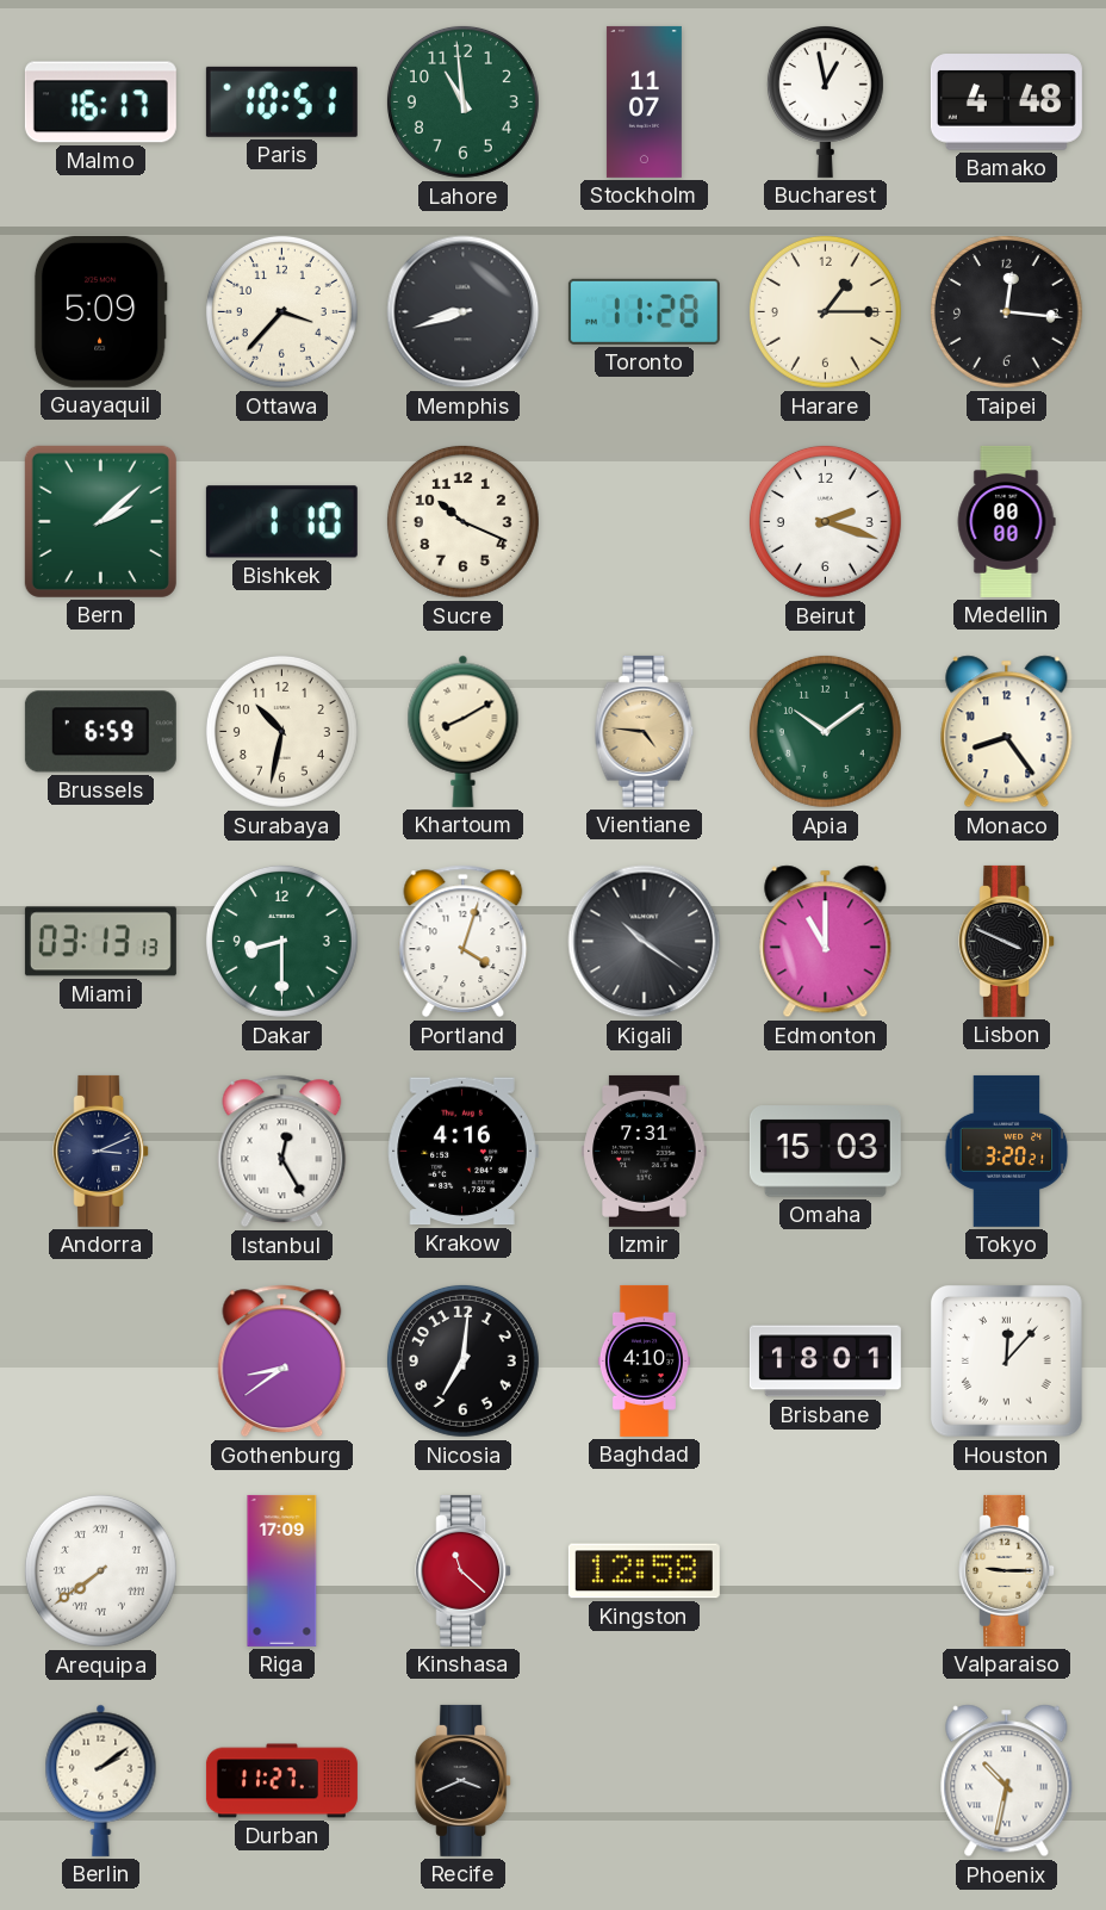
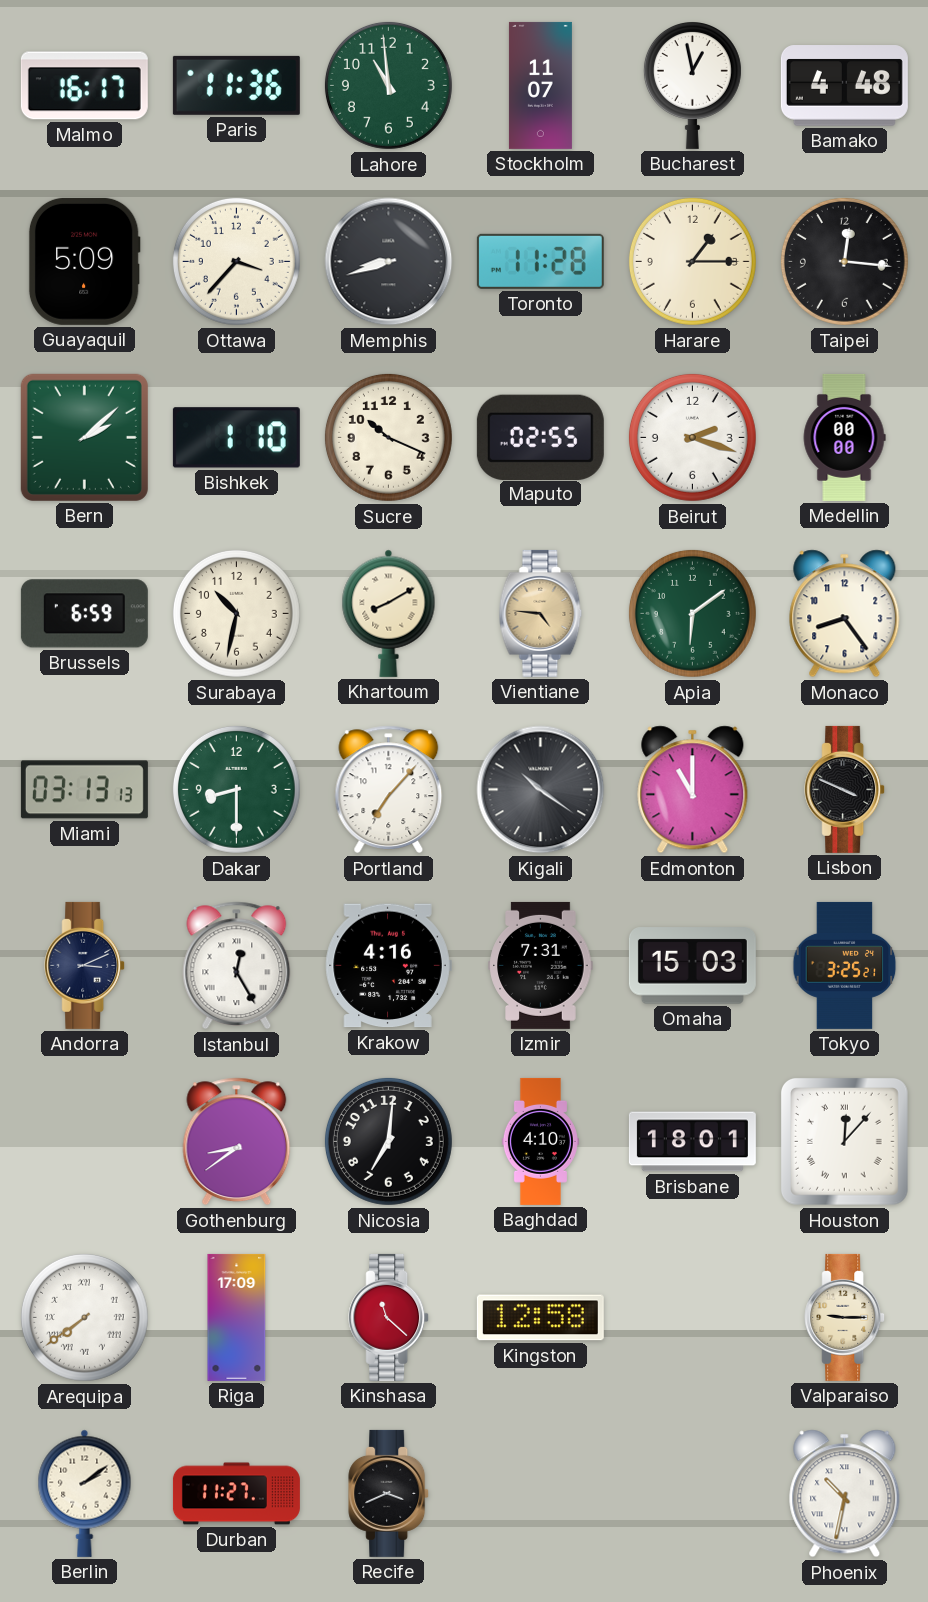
Paris: 10:51 -> 11:36 (236, 85)
Maputo: none -> 02:55 (540, 437)
Apia: 10:09 -> 6:09 (692, 613)
Portland: 4:03 -> 7:07 (389, 790)
Tokyo: 3:20 -> 3:25 (845, 965)
